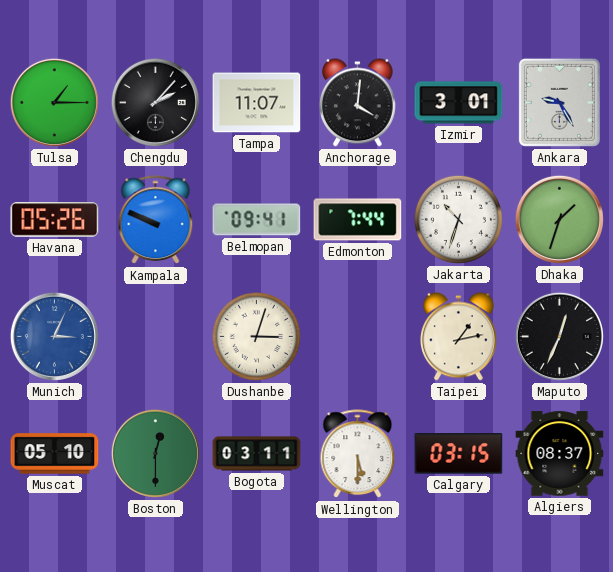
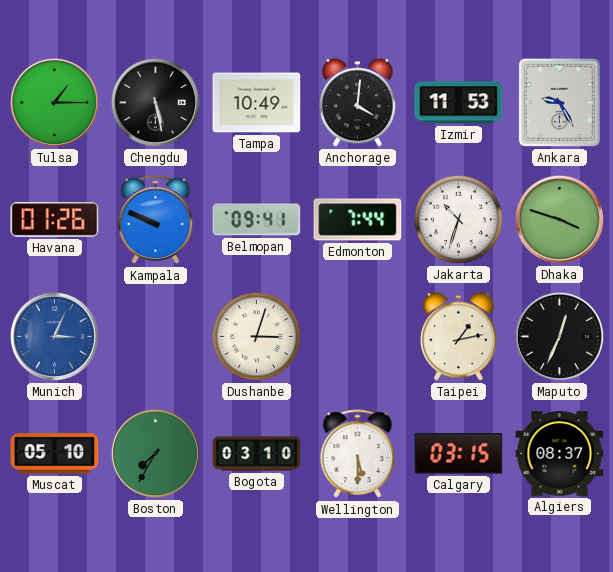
Chengdu: 2:07 -> 5:28 (155, 102)
Tampa: 11:07 -> 10:49 (257, 103)
Izmir: 3:01 -> 11:53 (459, 103)
Havana: 05:26 -> 01:26 (55, 220)
Dhaka: 1:33 -> 3:48 (559, 219)
Boston: 12:30 -> 7:35 (155, 453)
Bogota: 03:11 -> 03:10 (257, 454)
